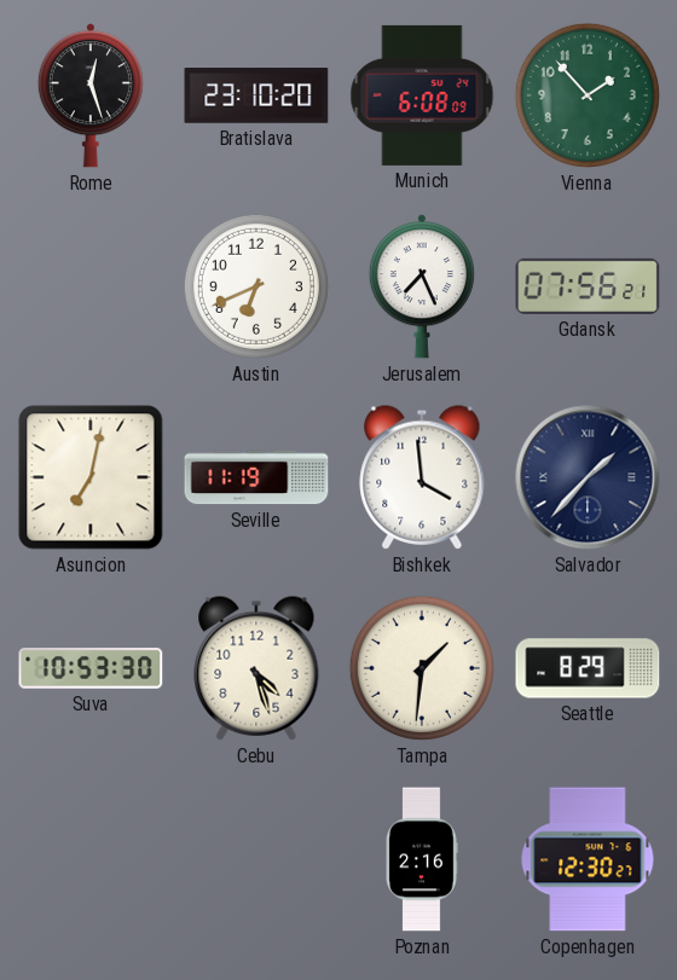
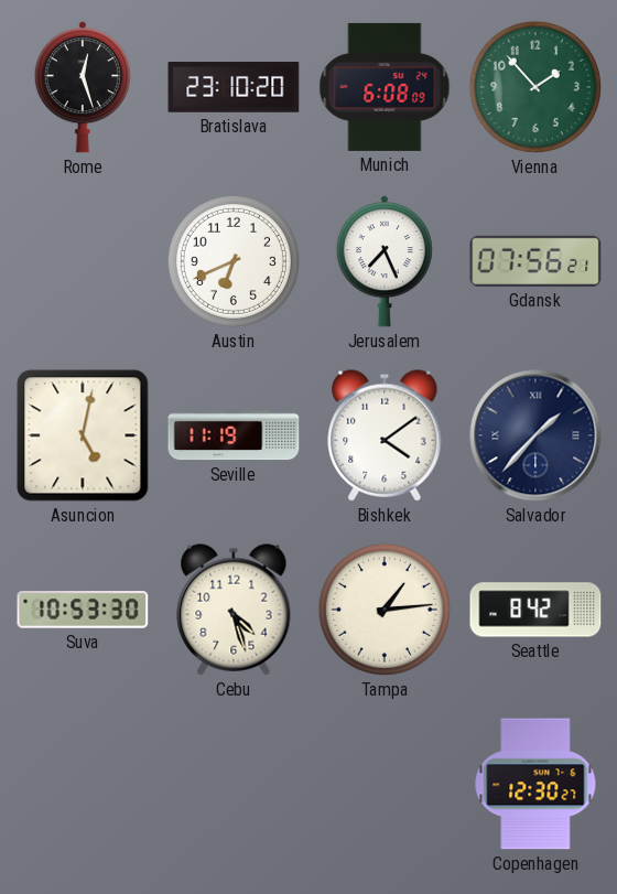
Asuncion: 7:02 -> 5:02 (83, 435)
Bishkek: 3:59 -> 4:09 (385, 435)
Tampa: 1:31 -> 1:14 (385, 610)
Seattle: 8:29 -> 8:42 (535, 610)
Poznan: 2:16 -> none (422, 859)
